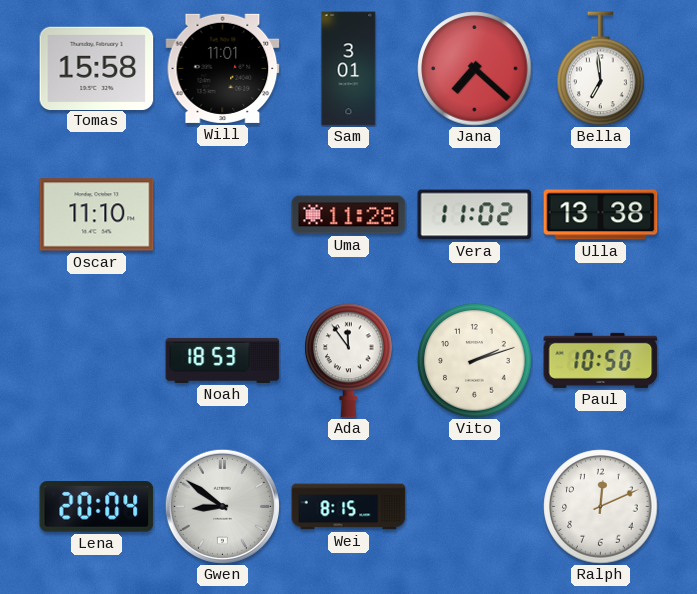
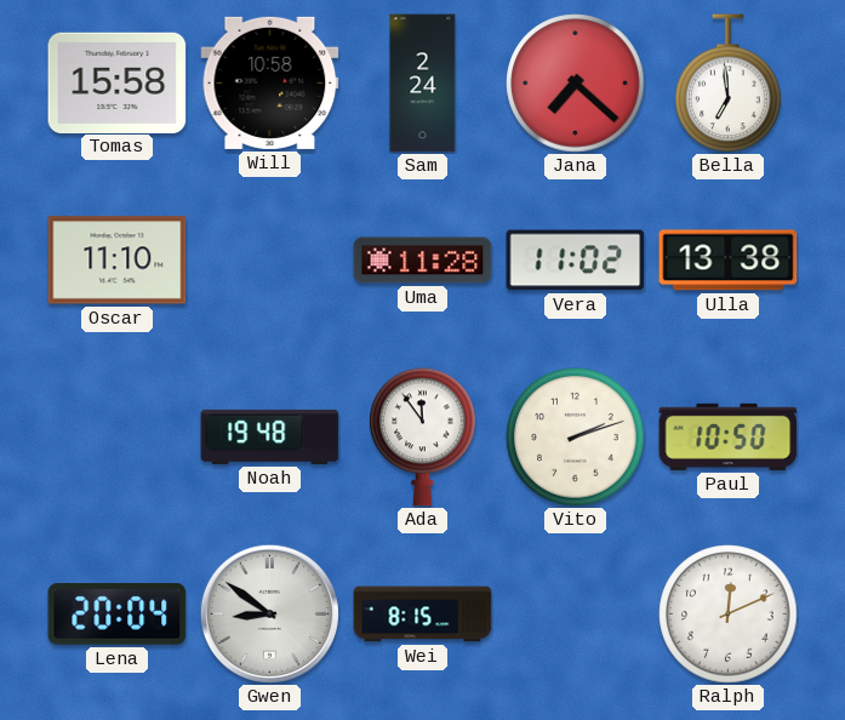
Will: 11:01 -> 10:58 (270, 82)
Sam: 3:01 -> 2:24 (423, 84)
Noah: 18:53 -> 19:48 (270, 436)
